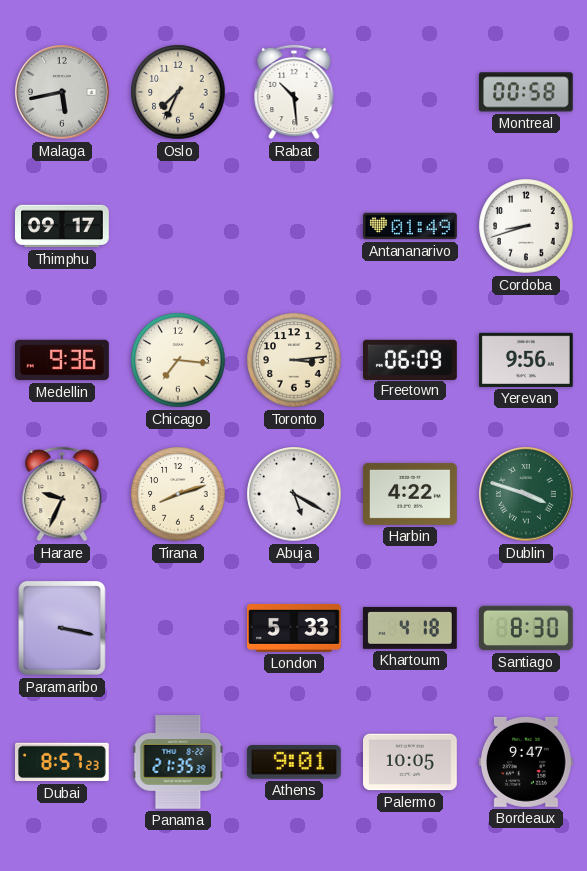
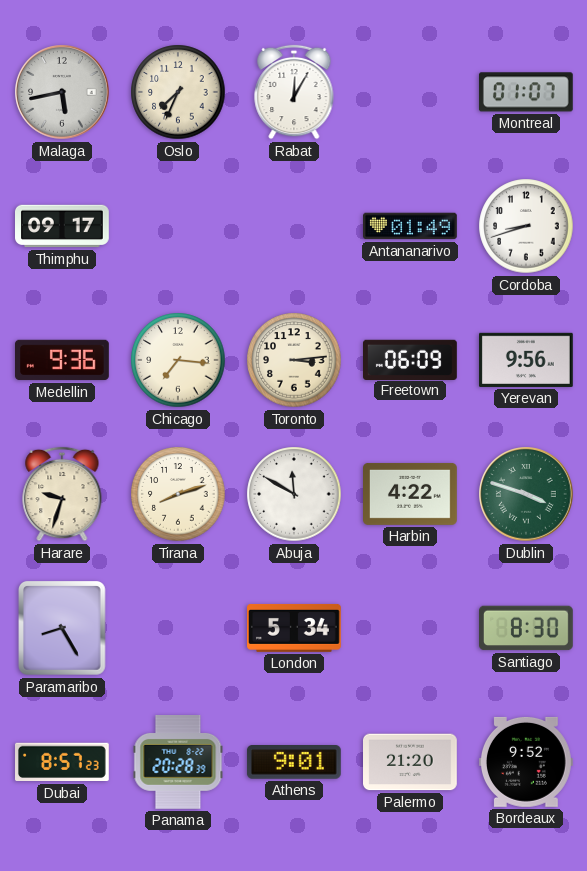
Rabat: 10:29 -> 12:05 (294, 92)
Montreal: 00:58 -> 01:07 (526, 92)
Harare: 9:34 -> 9:33 (62, 494)
Abuja: 5:20 -> 11:50 (294, 494)
Paramaribo: 3:17 -> 8:25 (63, 629)
London: 5:33 -> 5:34 (295, 628)
Khartoum: 4:18 -> none (410, 628)
Panama: 21:35 -> 20:28 (178, 763)
Palermo: 10:05 -> 21:20 (411, 762)
Bordeaux: 9:47 -> 9:52 (526, 762)
